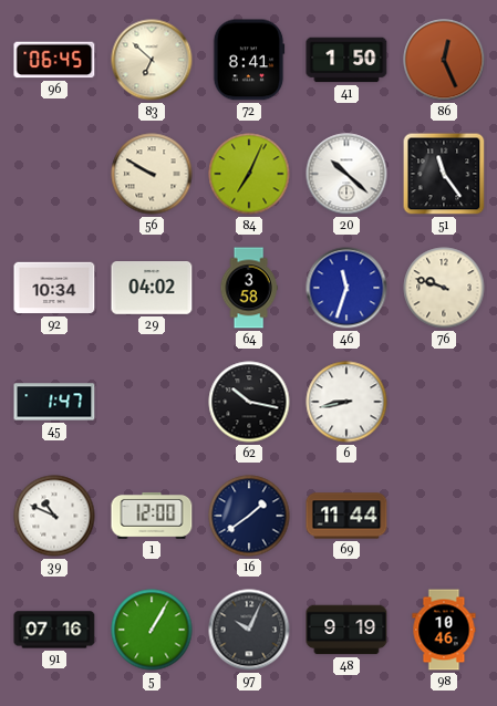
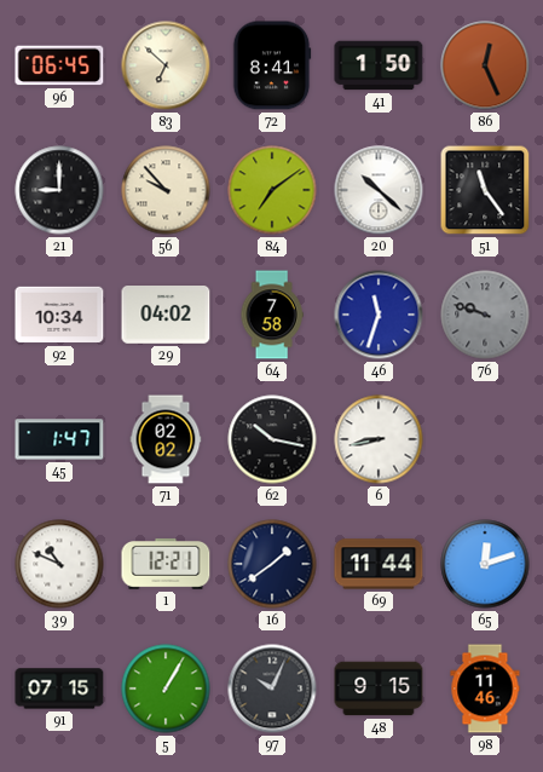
21: none -> 9:00 (59, 190)
56: 9:50 -> 9:53 (166, 190)
84: 7:04 -> 7:09 (272, 190)
64: 3:58 -> 7:58 (272, 315)
76 dial: cream -> grey (485, 315)
71: none -> 02:02 (166, 439)
1: 12:00 -> 12:21 (166, 564)
65: none -> 12:12 (485, 564)
91: 07:16 -> 07:15 (59, 689)
48: 9:19 -> 9:15 (379, 689)
98: 10:46 -> 11:46 (485, 689)
